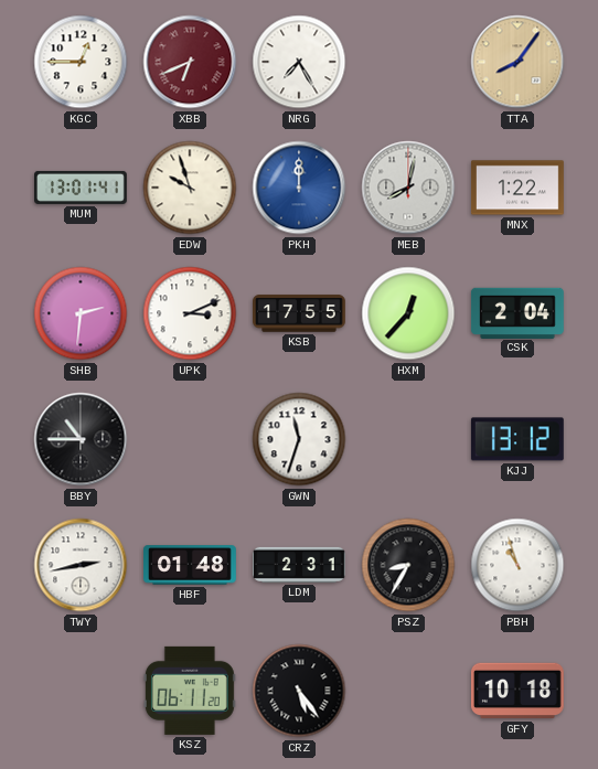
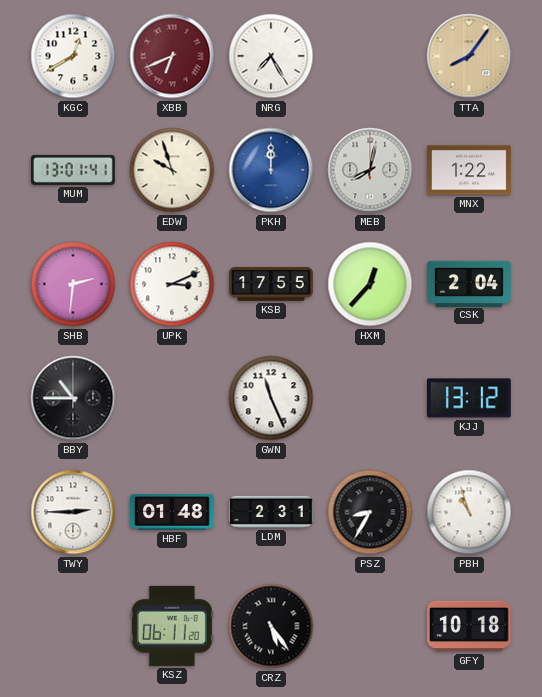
KGC: 12:45 -> 12:40 (73, 56)
GWN: 11:33 -> 11:26 (271, 398)
TWY: 2:43 -> 2:45 (73, 512)
